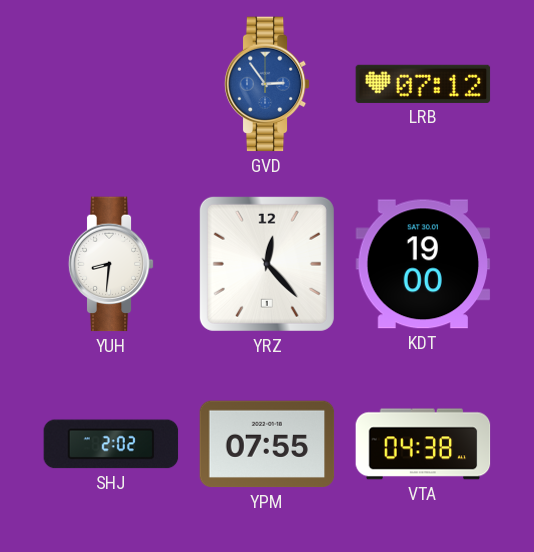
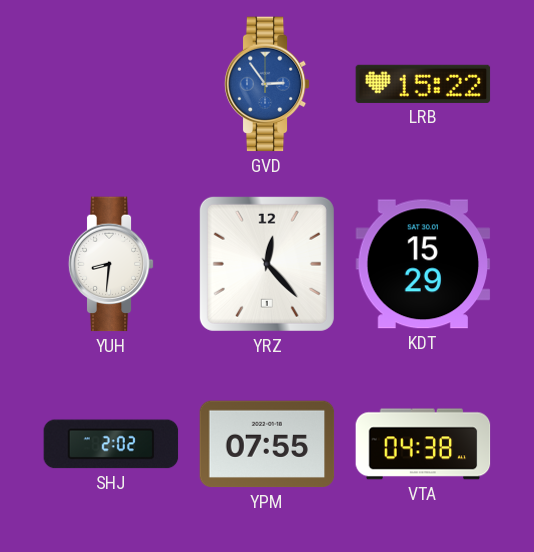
LRB: 07:12 -> 15:22 (423, 84)
KDT: 19:00 -> 15:29 (423, 264)
